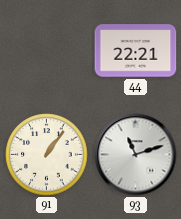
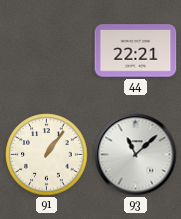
93: 11:12 -> 11:08 (136, 155)
